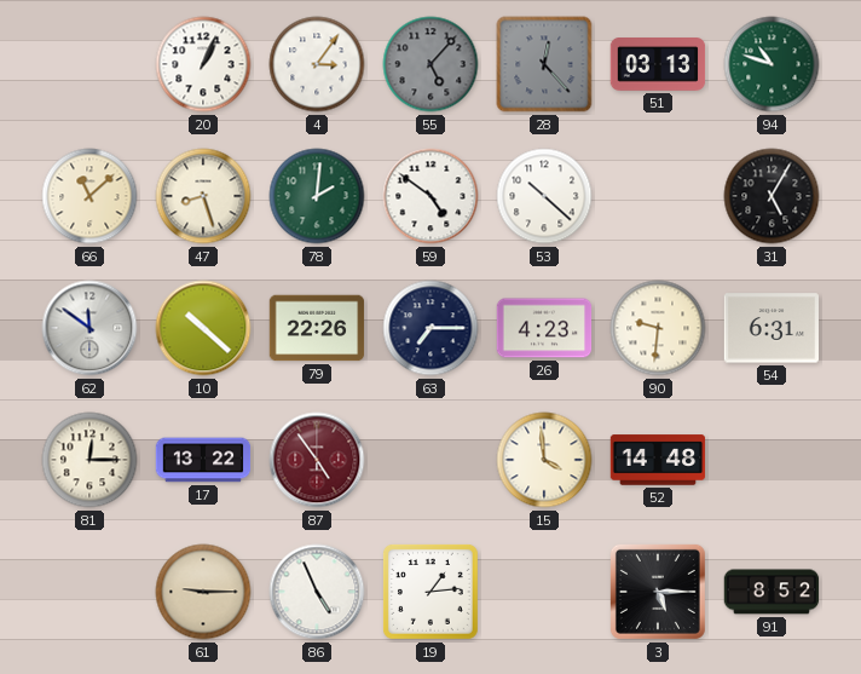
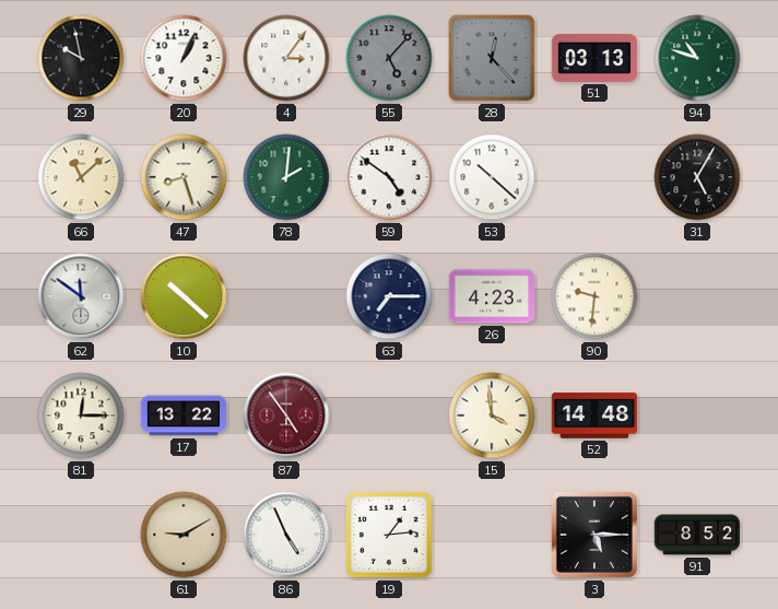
29: none -> 9:58 (81, 58)
79: 22:26 -> none (317, 328)
54: 6:31 -> none (772, 328)
61: 9:15 -> 9:10 (184, 535)
